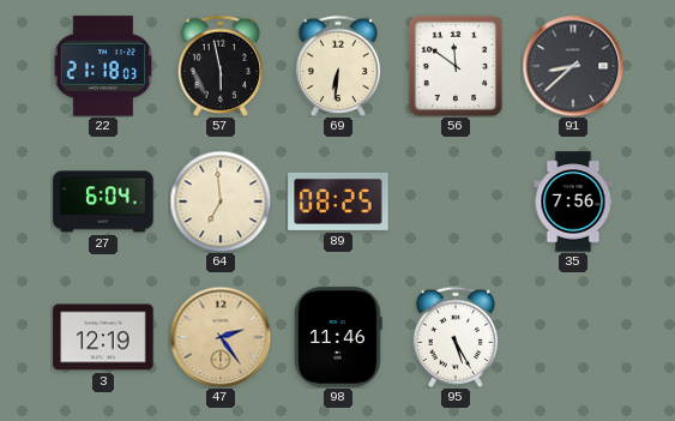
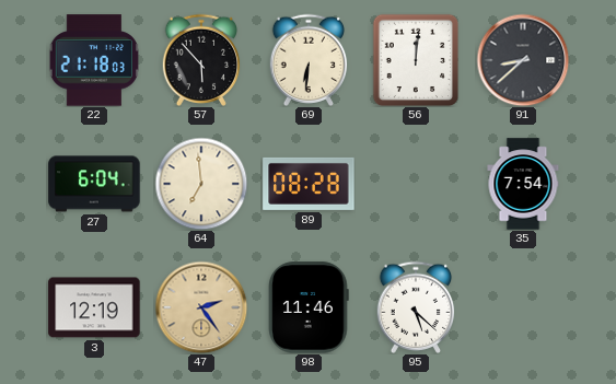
57: 5:58 -> 5:53 (201, 60)
56: 11:51 -> 12:01 (416, 60)
89: 08:25 -> 08:28 (309, 184)
35: 7:56 -> 7:54 (523, 184)
95: 5:25 -> 5:22 (416, 307)
